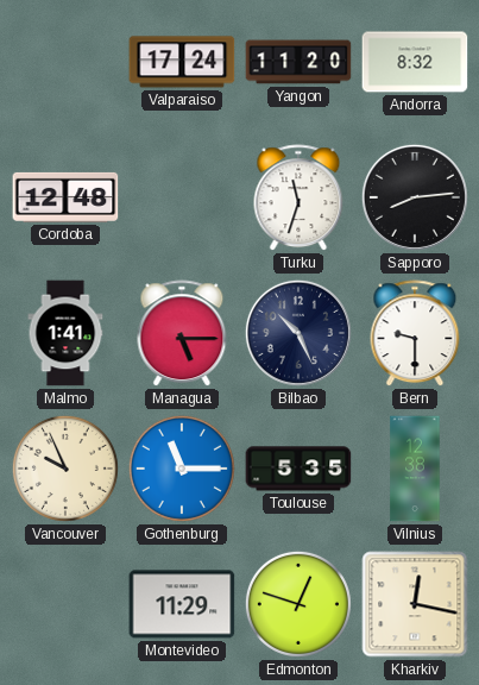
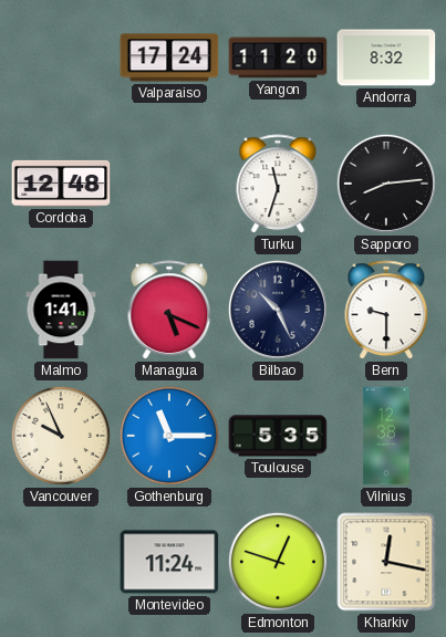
Managua: 5:15 -> 5:19 (169, 311)
Montevideo: 11:29 -> 11:24 (169, 562)
